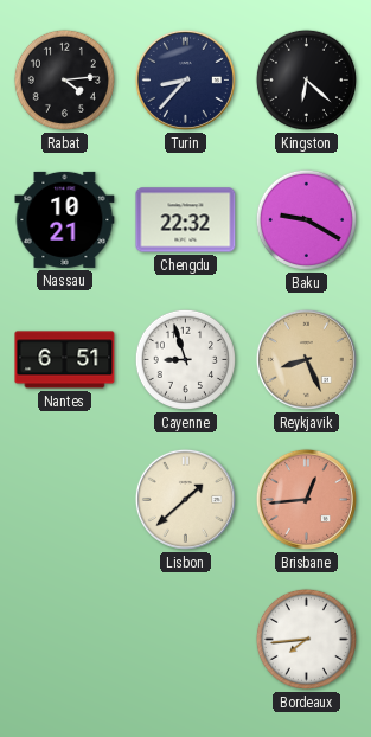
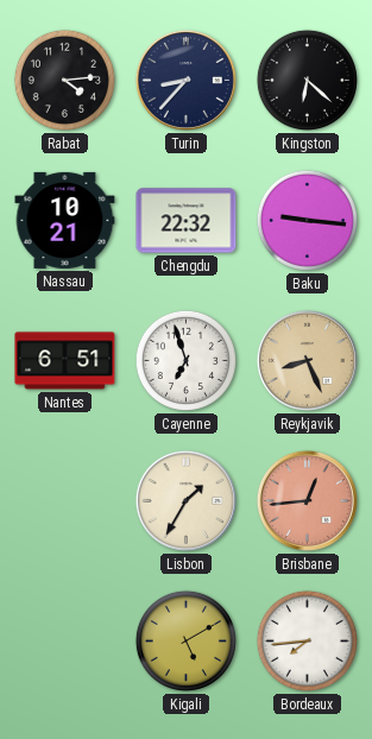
Baku: 9:20 -> 9:16 (307, 220)
Cayenne: 8:57 -> 6:57 (185, 360)
Lisbon: 1:38 -> 1:35 (185, 500)
Kigali: none -> 5:10 (185, 640)
